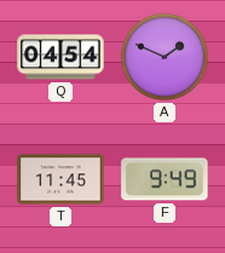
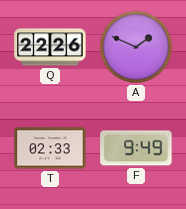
Q: 04:54 -> 22:26 (50, 47)
T: 11:45 -> 02:33 (50, 148)
